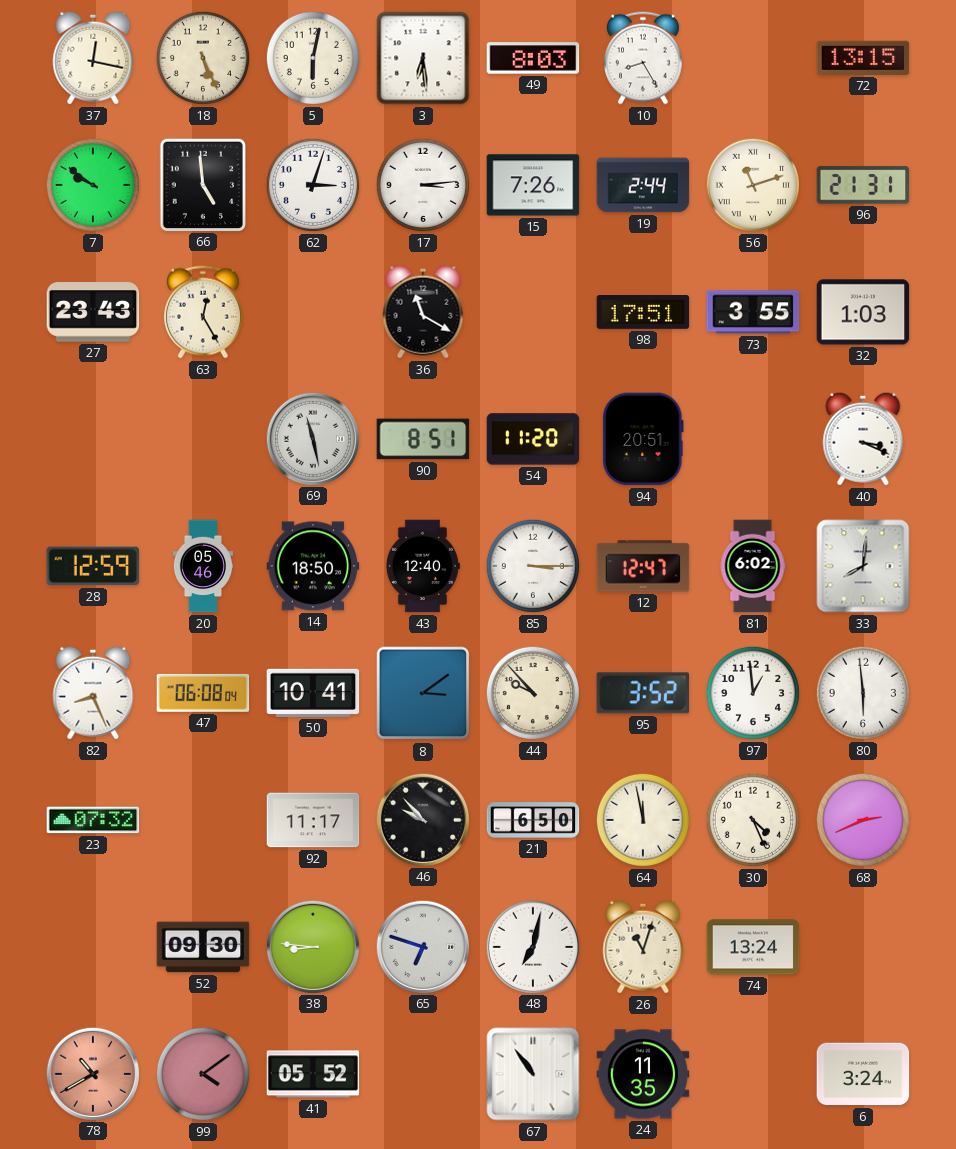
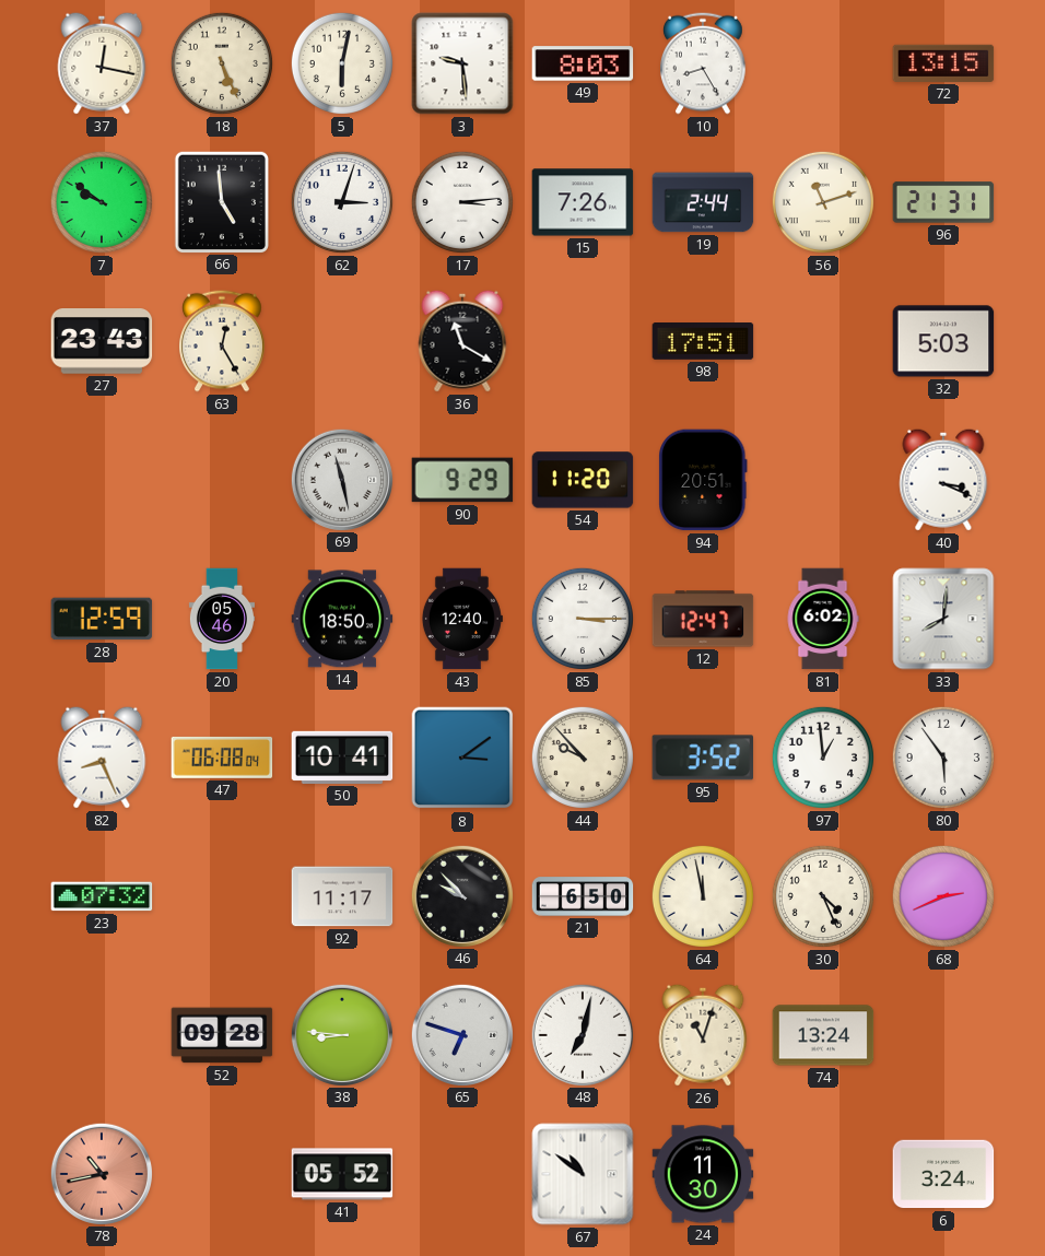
3: 6:29 -> 9:29 (462, 63)
73: 3:55 -> none (753, 312)
32: 1:03 -> 5:03 (943, 341)
90: 8:51 -> 9:29 (462, 480)
80: 5:59 -> 5:54 (943, 758)
52: 09:30 -> 09:28 (222, 1035)
78: 10:40 -> 10:43 (101, 1173)
99: 4:09 -> none (203, 1074)
67: 10:54 -> 10:51 (583, 1174)
24: 11:35 -> 11:30 (703, 1174)
